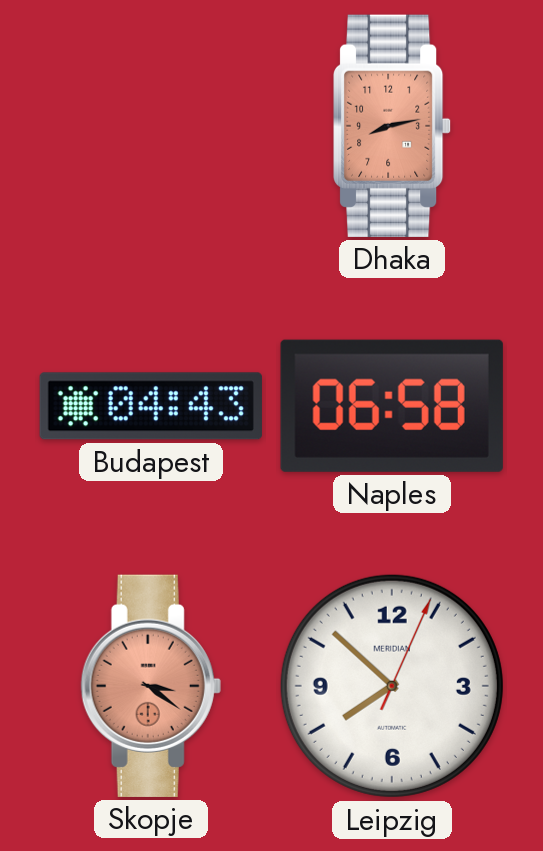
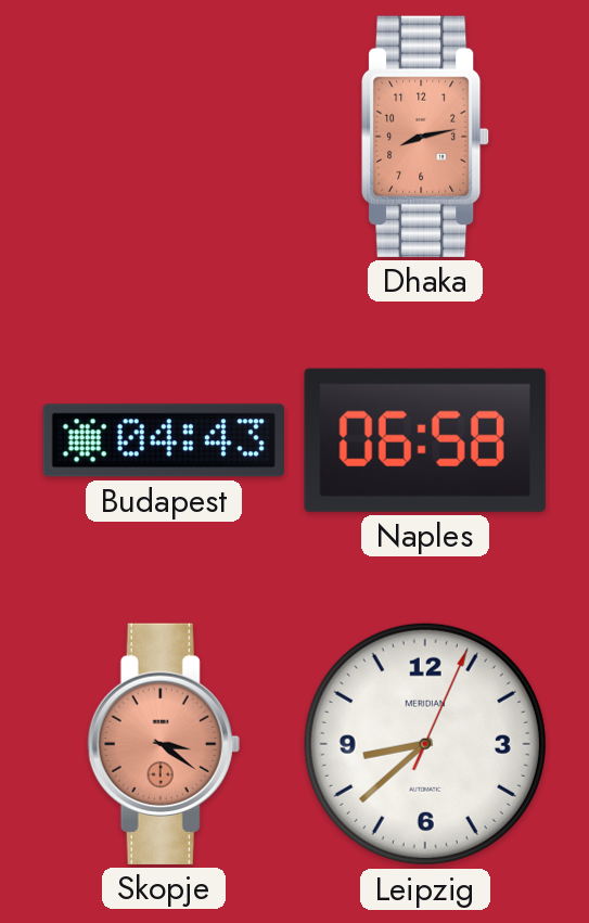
Leipzig: 7:52 -> 8:38 (425, 744)
